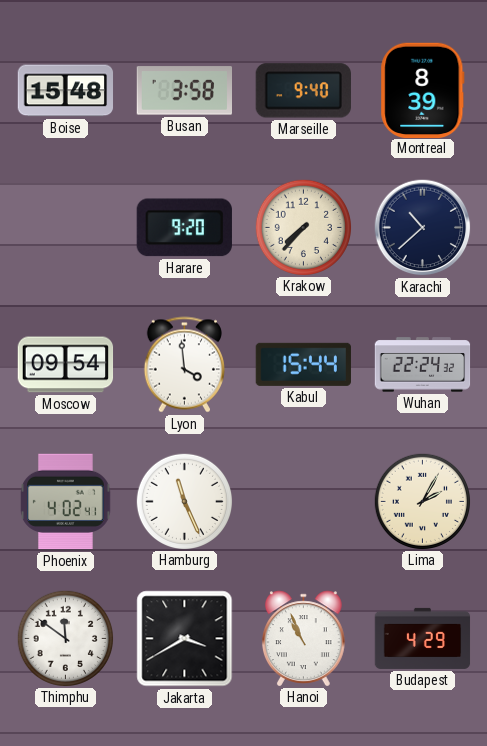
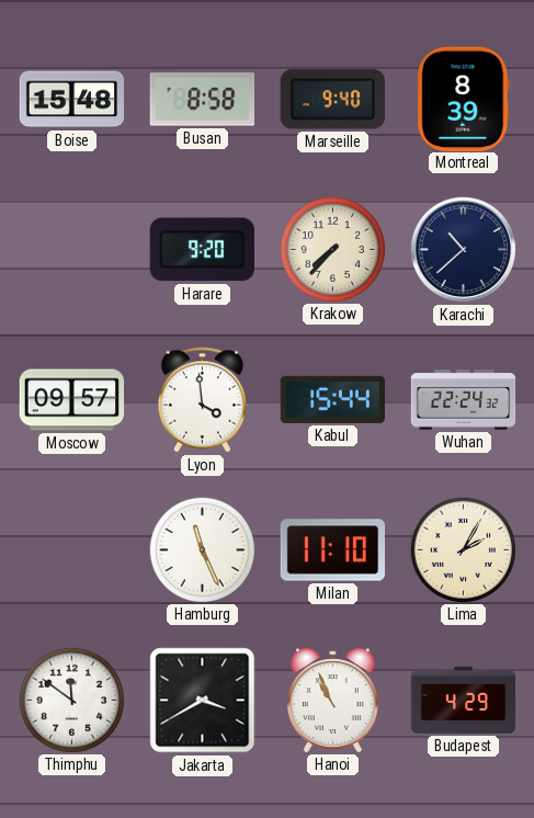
Busan: 3:58 -> 8:58 (202, 100)
Moscow: 09:54 -> 09:57 (72, 400)
Phoenix: 4:02 -> none (66, 502)
Milan: none -> 11:10 (333, 550)
